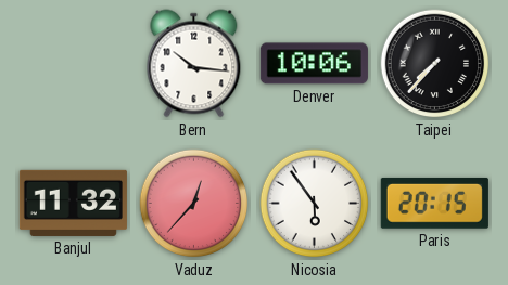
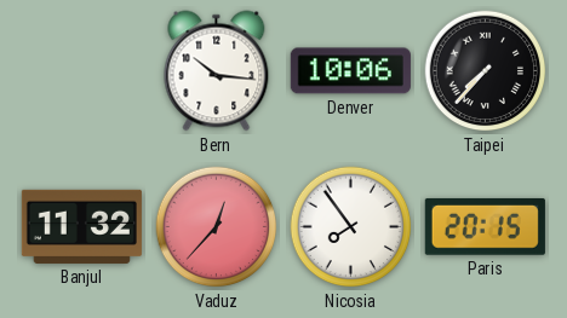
Nicosia: 5:54 -> 7:54 (351, 227)
